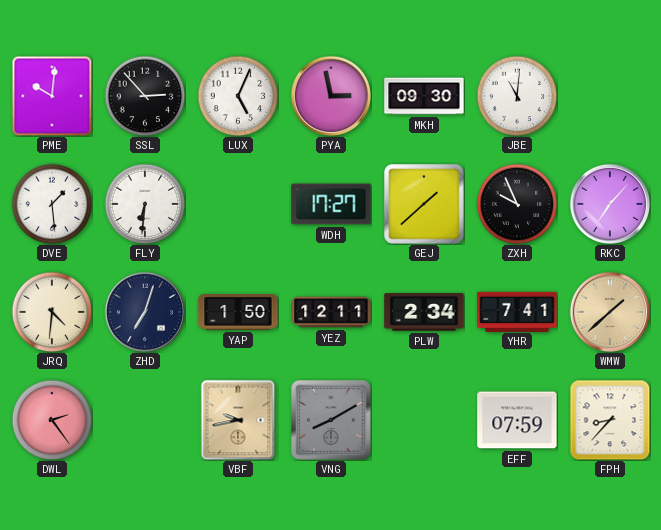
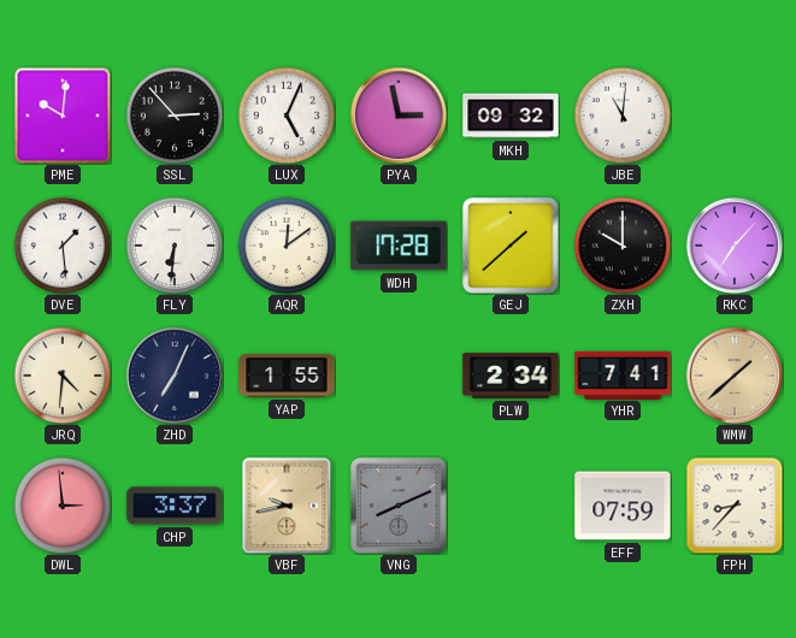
MKH: 09:30 -> 09:32 (511, 116)
AQR: none -> 12:09 (287, 246)
WDH: 17:27 -> 17:28 (399, 246)
ZXH: 9:56 -> 10:00 (623, 246)
ZHD: 7:03 -> 7:04 (173, 374)
YAP: 1:50 -> 1:55 (287, 377)
YEZ: 12:11 -> none (331, 312)
DWL: 2:24 -> 2:59 (63, 506)
CHP: none -> 3:37 (175, 506)
VNG: 8:10 -> 8:11 (399, 506)
